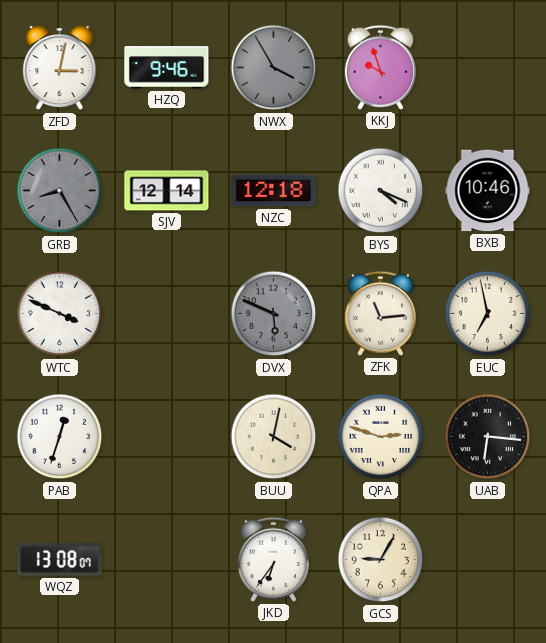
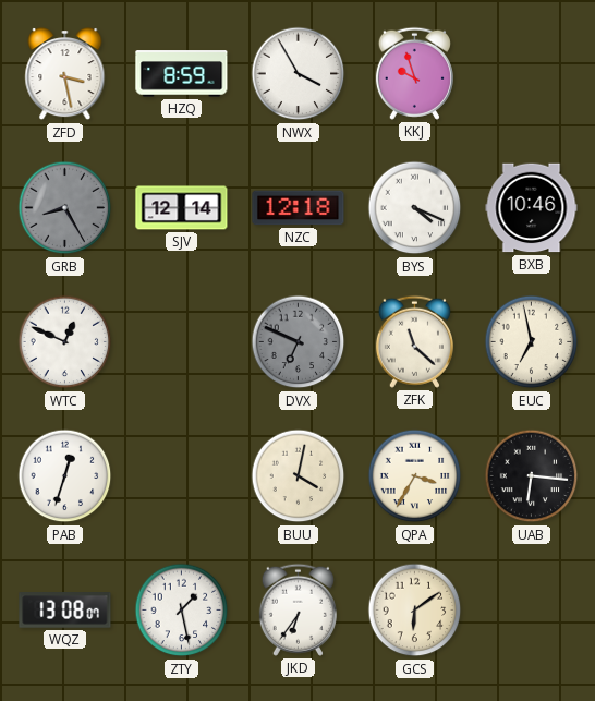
ZFD: 3:02 -> 3:28 (65, 75)
HZQ: 9:46 -> 8:59 (182, 74)
NWX dial: grey -> white (299, 74)
WTC: 3:49 -> 12:49 (65, 342)
DVX: 5:49 -> 6:49 (299, 342)
ZFK: 11:14 -> 11:22 (414, 341)
QPA: 2:48 -> 3:35 (415, 476)
ZTY: none -> 1:28 (182, 611)
GCS: 9:05 -> 6:09 (415, 611)
